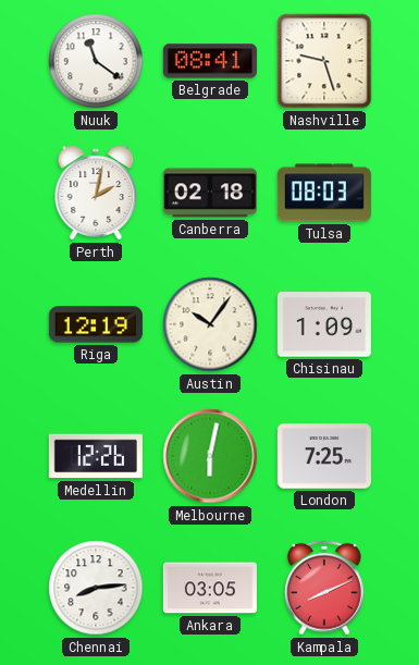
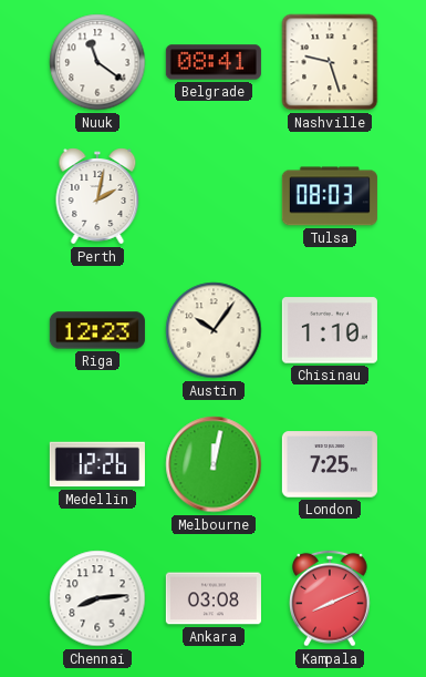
Canberra: 02:18 -> none (210, 193)
Riga: 12:19 -> 12:23 (97, 330)
Chisinau: 1:09 -> 1:10 (330, 330)
Melbourne: 6:02 -> 12:02 (214, 464)
Ankara: 03:05 -> 03:08 (214, 598)
